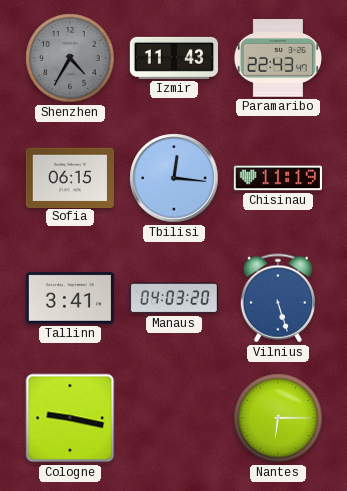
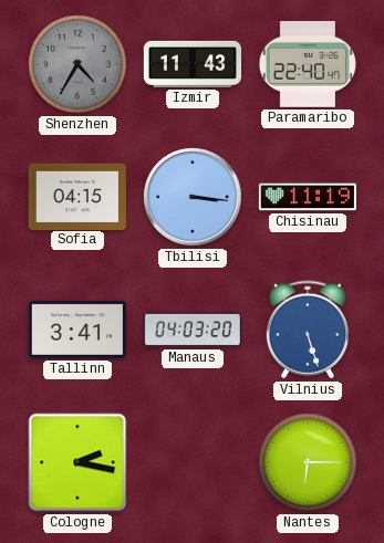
Paramaribo: 22:43 -> 22:40 (307, 64)
Sofia: 06:15 -> 04:15 (77, 196)
Tbilisi: 12:16 -> 3:16 (193, 197)
Cologne: 9:17 -> 2:17 (77, 462)
